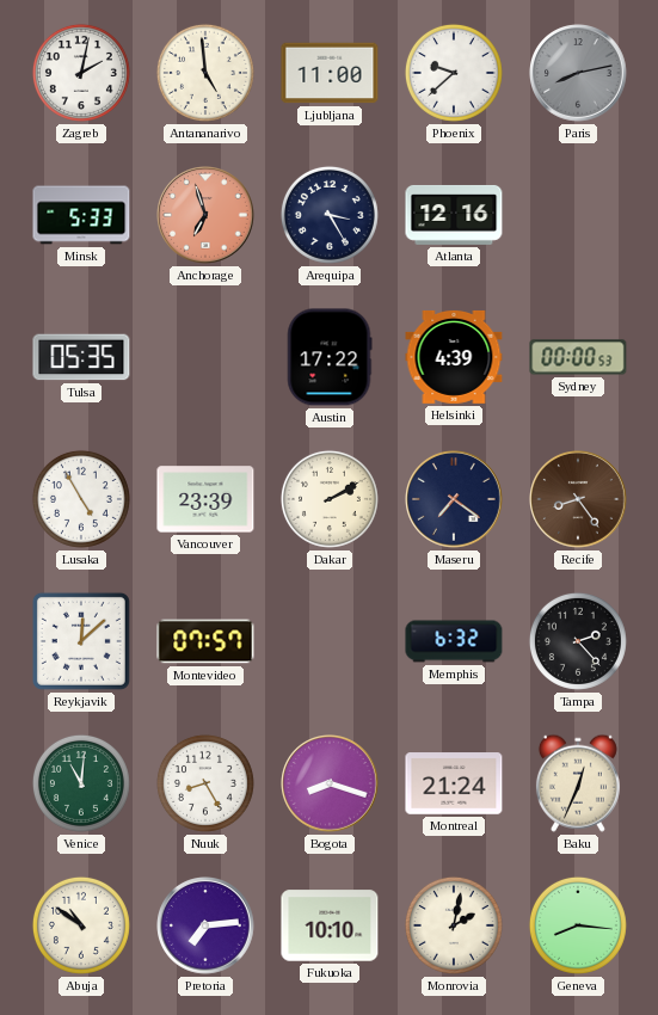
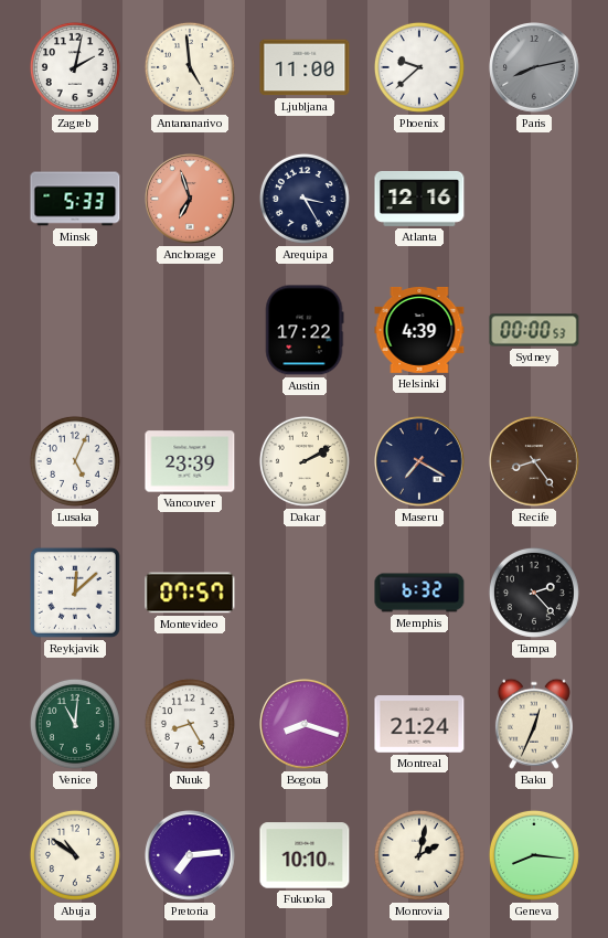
Tulsa: 05:35 -> none (81, 357)
Lusaka: 4:55 -> 5:04 (75, 461)
Maseru: 7:21 -> 7:20 (419, 461)
